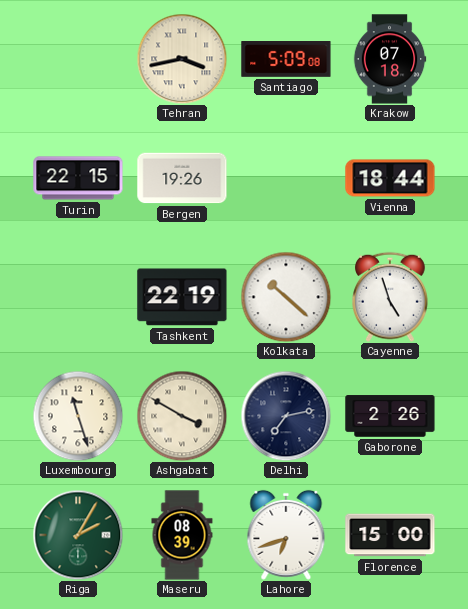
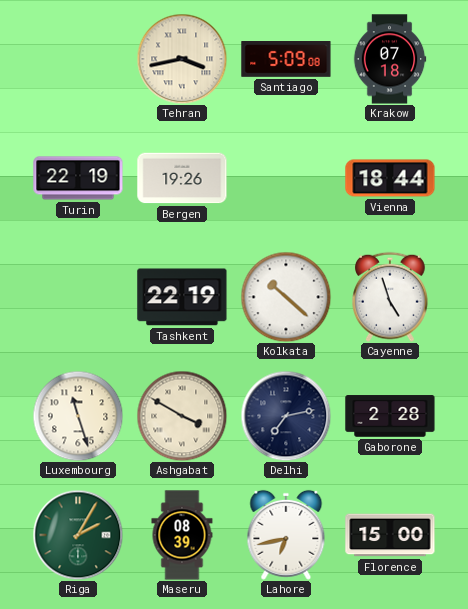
Turin: 22:15 -> 22:19 (78, 178)
Gaborone: 2:26 -> 2:28 (390, 416)
Lahore: 6:42 -> 6:43 (286, 535)
